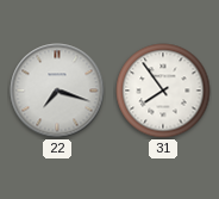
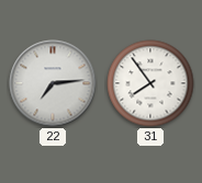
22: 7:18 -> 7:14 (53, 83)
